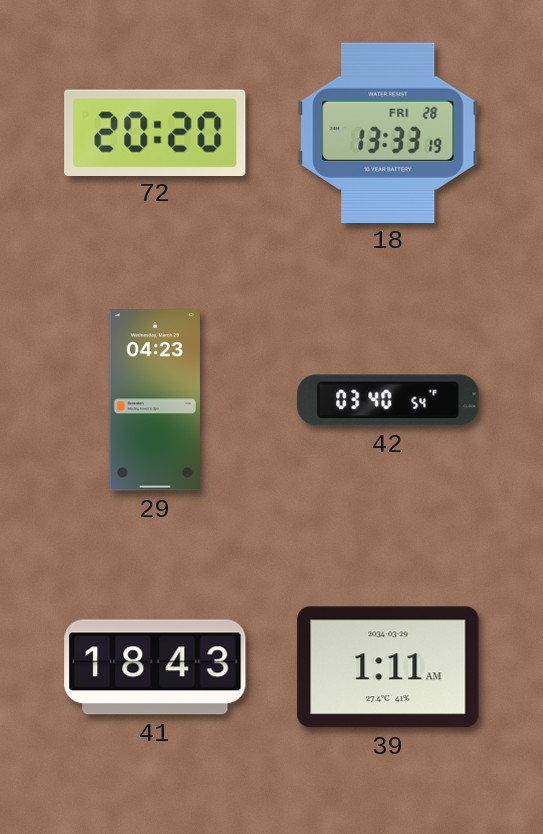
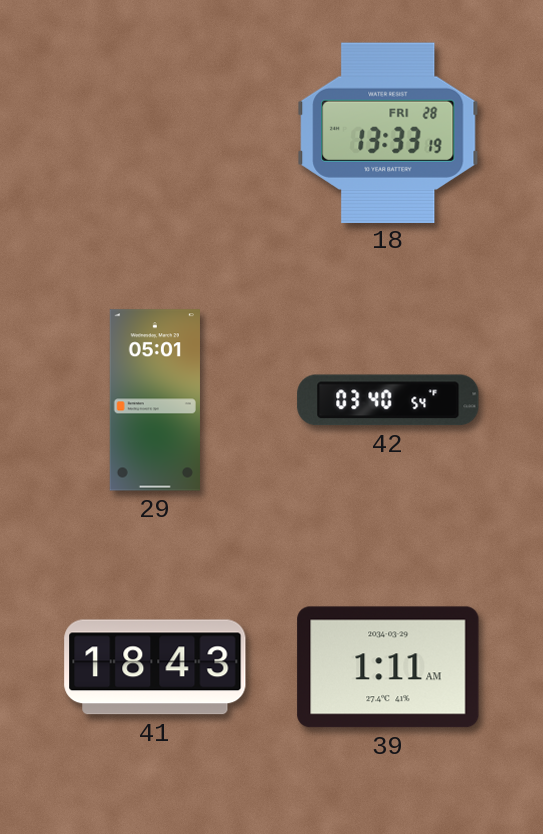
72: 20:20 -> none (155, 132)
29: 04:23 -> 05:01 (155, 400)
